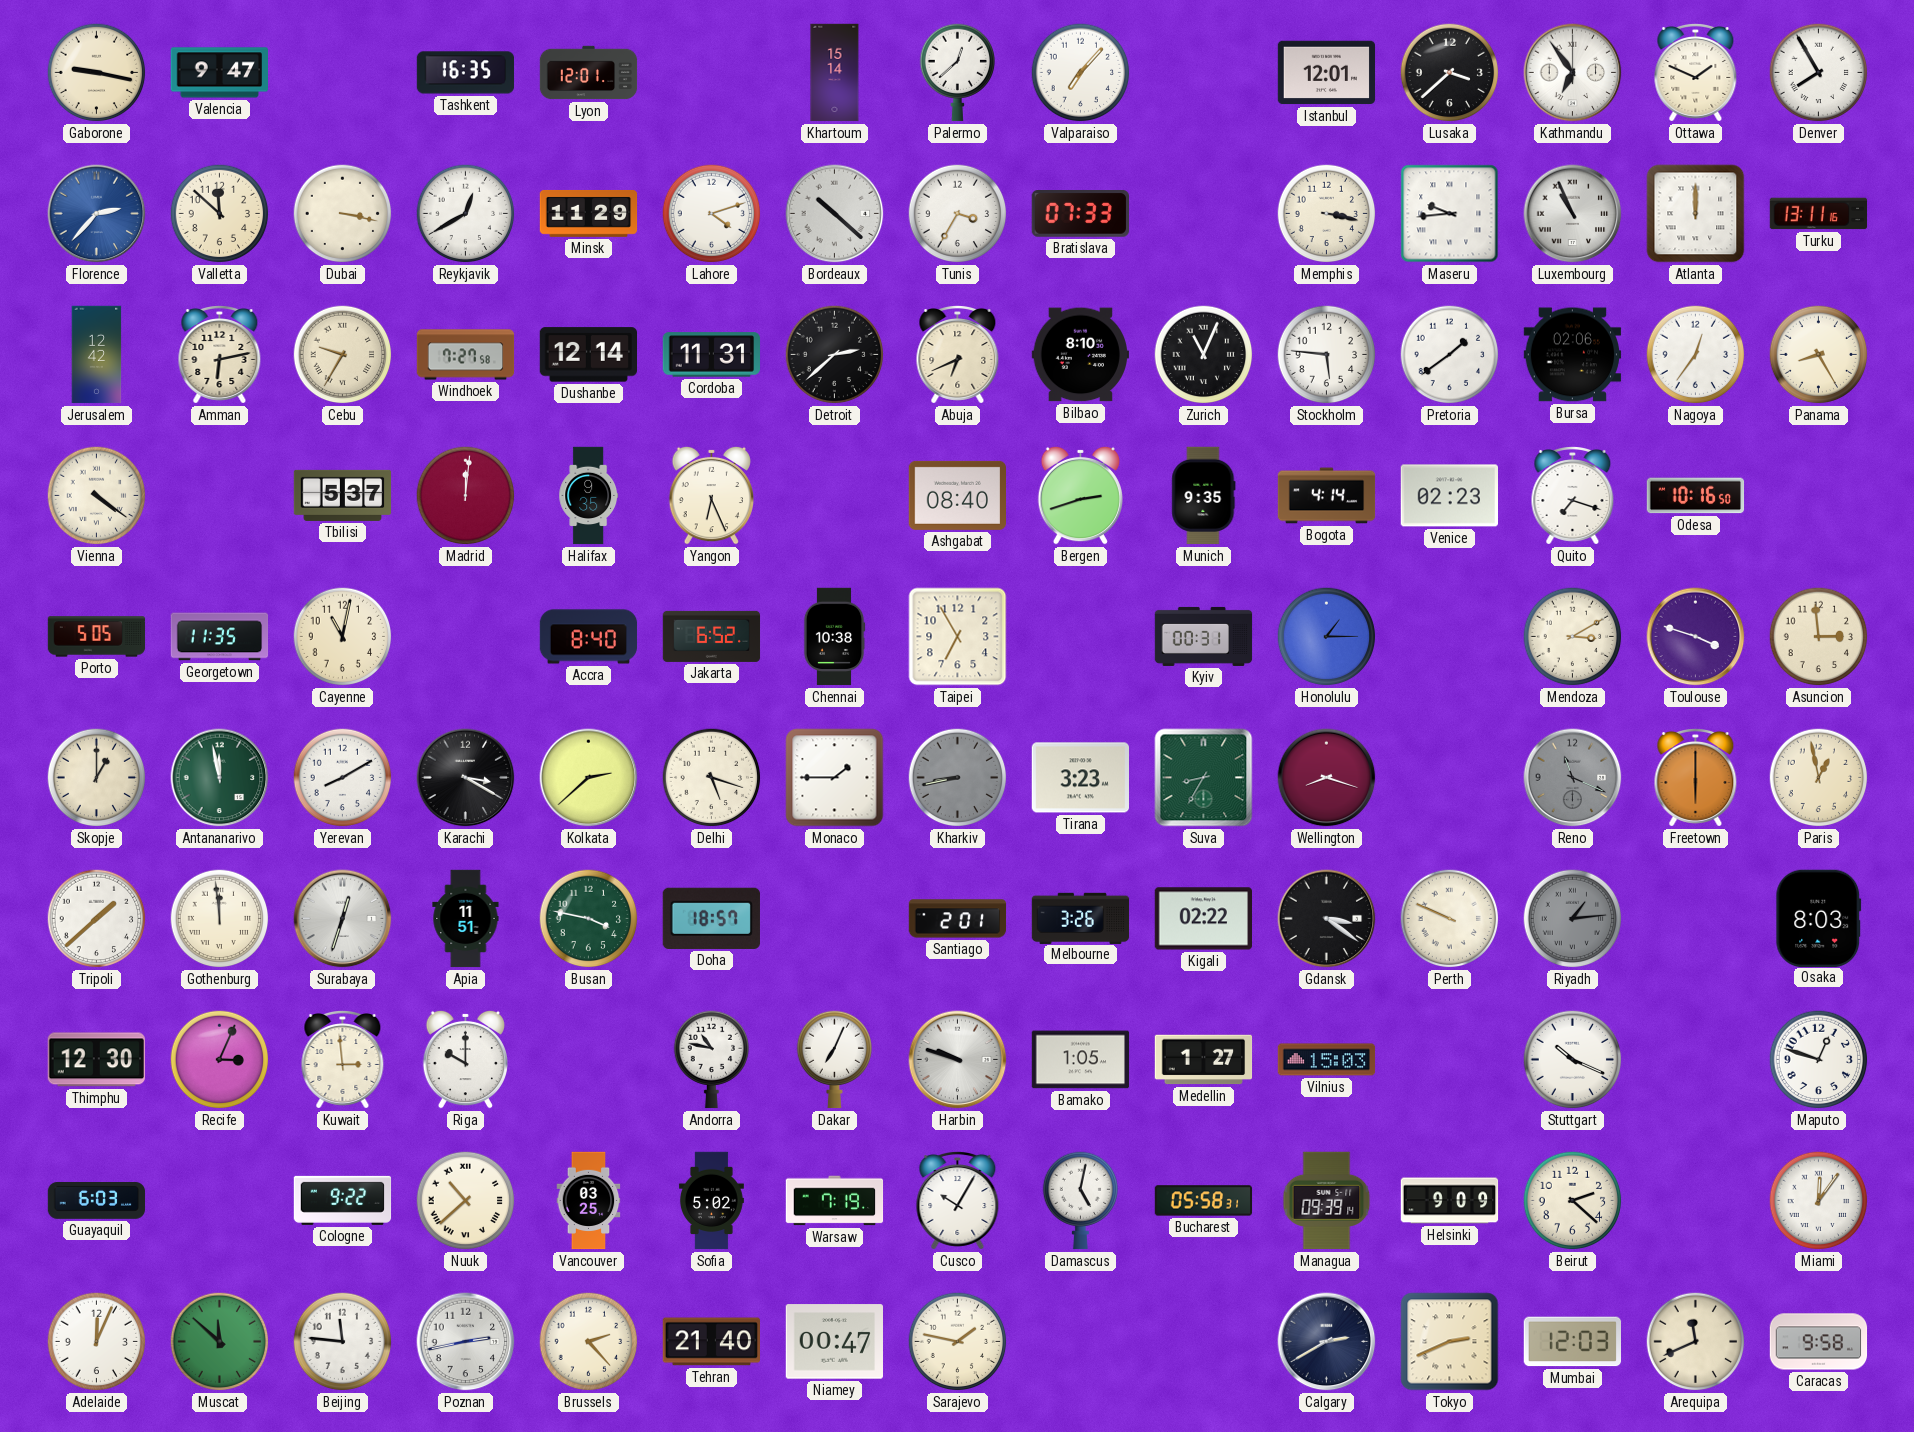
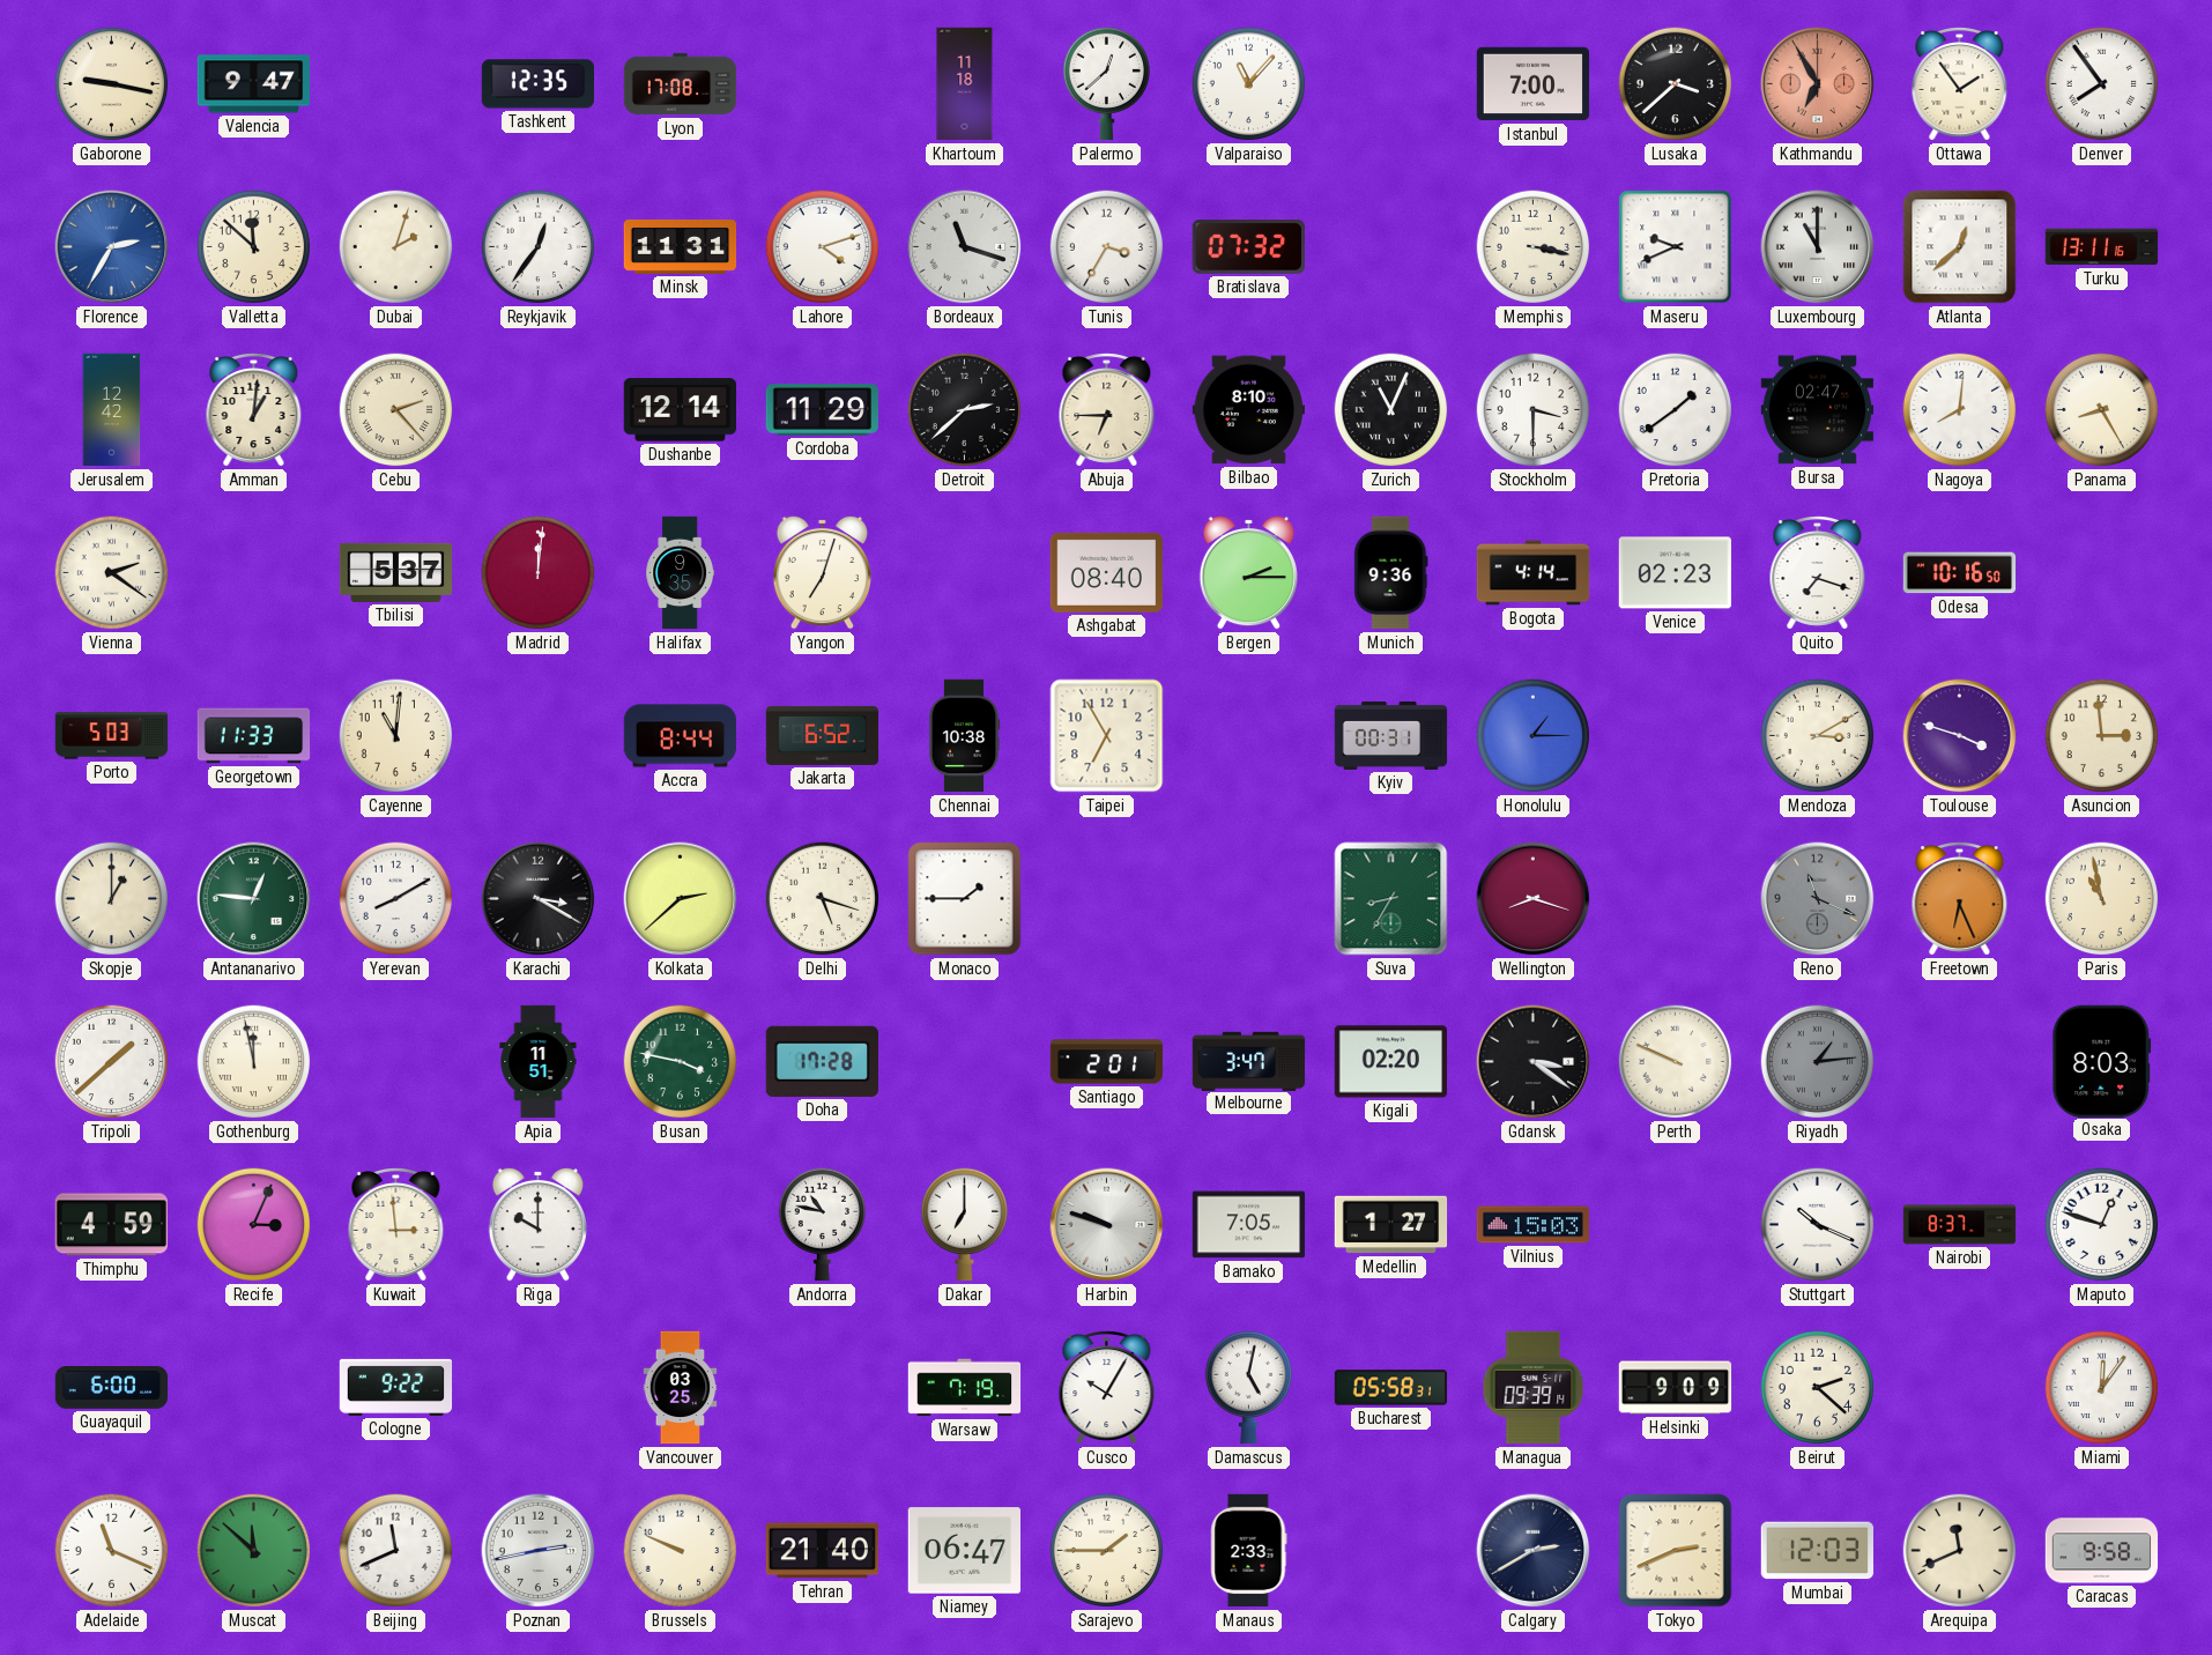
Tashkent: 16:35 -> 12:35 (539, 84)
Lyon: 12:01 -> 17:08 (681, 84)
Khartoum: 15:14 -> 11:18 (965, 84)
Valparaiso: 7:07 -> 11:07 (1249, 84)
Istanbul: 12:01 -> 7:00 (1534, 84)
Kathmandu: 6:54 -> 6:55 (1818, 84)
Kathmandu dial: white -> salmon (1818, 84)
Ottawa: 1:49 -> 1:54 (1960, 84)
Denver: 7:55 -> 7:54 (2102, 84)
Florence: 2:37 -> 2:35 (112, 247)
Dubai: 3:17 -> 2:03 (396, 247)
Reykjavik: 12:40 -> 12:36 (539, 247)
Minsk: 11:29 -> 11:31 (681, 246)
Bordeaux: 10:22 -> 11:18 (965, 247)
Bratislava: 07:33 -> 07:32 (1248, 247)
Maseru: 9:44 -> 9:41 (1676, 247)
Luxembourg: 10:56 -> 11:00 (1818, 247)
Atlanta: 12:00 -> 12:38 (1960, 247)
Amman: 6:13 -> 1:01 (254, 410)
Cebu: 9:35 -> 2:23 (396, 410)
Windhoek: 7:27 -> none (466, 355)
Cordoba: 11:31 -> 11:29 (823, 410)
Abuja: 6:41 -> 6:45 (1107, 410)
Stockholm: 5:46 -> 3:30 (1534, 410)
Bursa: 02:06 -> 02:47 (1818, 410)
Nagoya: 12:36 -> 8:01 (1960, 410)
Vienna: 4:21 -> 2:21 (112, 573)
Yangon: 6:26 -> 7:03 (822, 572)
Bergen: 2:42 -> 2:15 (1248, 572)
Munich: 9:35 -> 9:36 (1391, 573)
Porto: 5:05 -> 5:03 (112, 736)
Georgetown: 11:35 -> 11:33 (254, 736)
Cayenne: 11:02 -> 11:01 (396, 736)
Accra: 8:40 -> 8:44 (681, 736)
Antananarivo: 11:58 -> 12:46 (254, 899)
Kharkiv: 8:43 -> none (958, 778)
Tirana: 3:23 -> none (1080, 778)
Freetown: 6:00 -> 6:26 (1960, 899)
Paris: 12:58 -> 10:58 (2102, 899)
Gothenburg: 11:59 -> 11:58 (254, 1062)
Surabaya: 12:33 -> none (343, 919)
Doha: 18:57 -> 17:28 (822, 1061)
Melbourne: 3:26 -> 3:47 (1249, 1061)
Kigali: 02:22 -> 02:20 (1390, 1062)
Thimphu: 12:30 -> 4:59 (111, 1225)
Dakar: 7:04 -> 7:00 (964, 1225)
Bamako: 1:05 -> 7:05 (1249, 1225)
Nairobi: none -> 8:37 (1960, 1225)
Guayaquil: 6:03 -> 6:00 (112, 1388)
Nuuk: 10:38 -> none (466, 1201)
Sofia: 5:02 -> none (711, 1201)
Adelaide: 12:04 -> 11:19 (112, 1551)
Beijing: 11:46 -> 11:41 (396, 1551)
Brussels: 2:23 -> 9:49 (681, 1551)
Niamey: 00:47 -> 06:47 (964, 1551)
Sarajevo: 1:47 -> 1:45 (1107, 1551)
Manaus: none -> 2:33 (1249, 1551)
